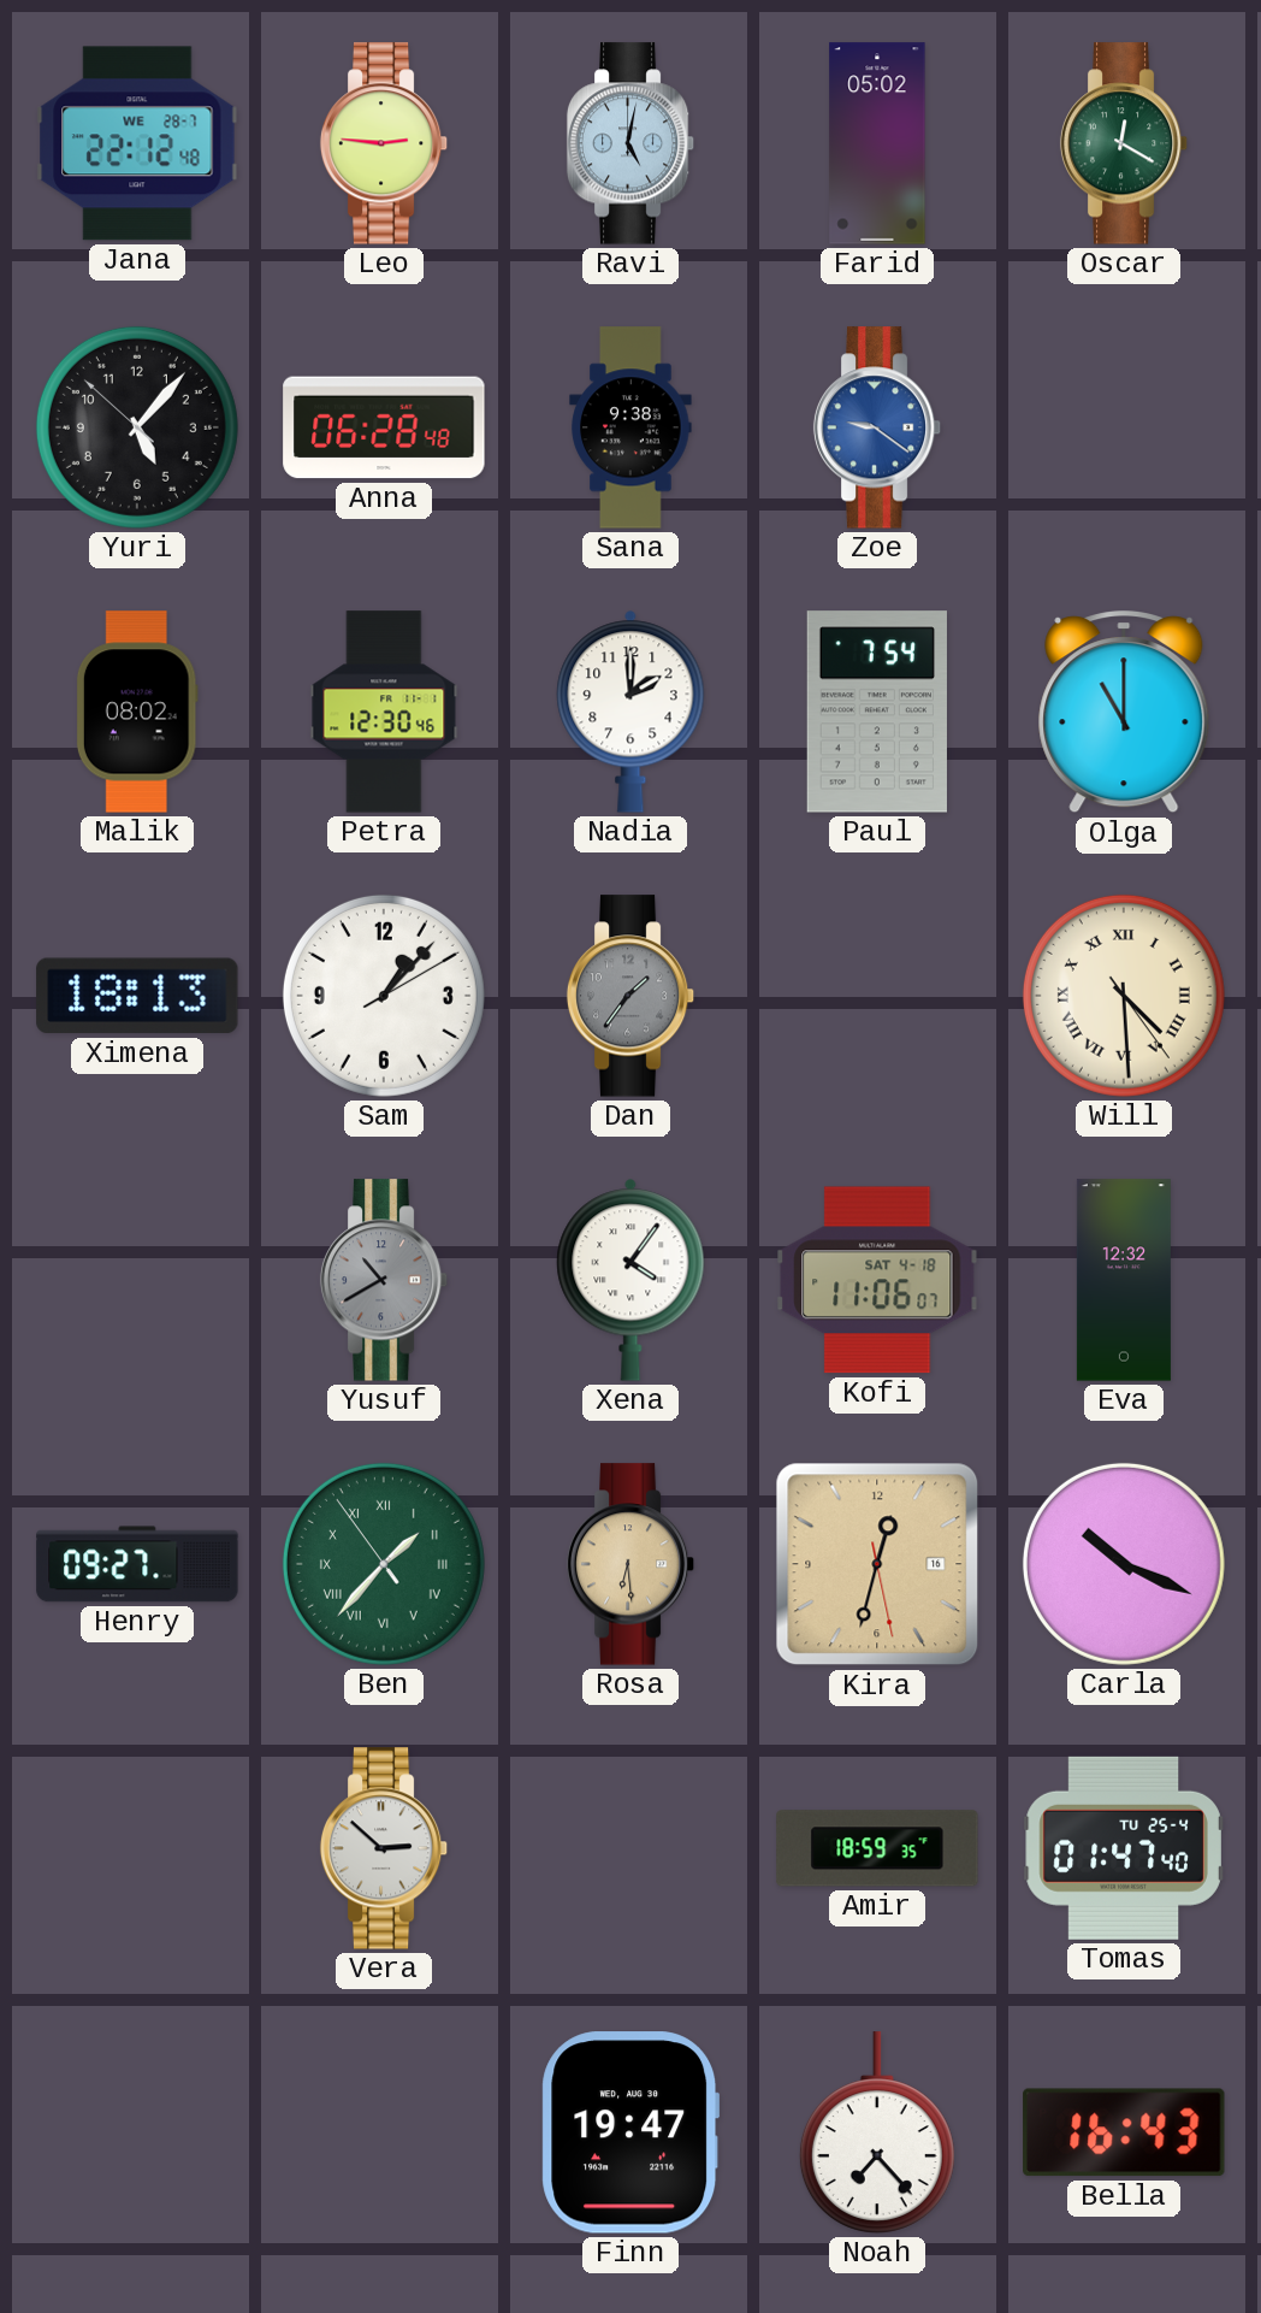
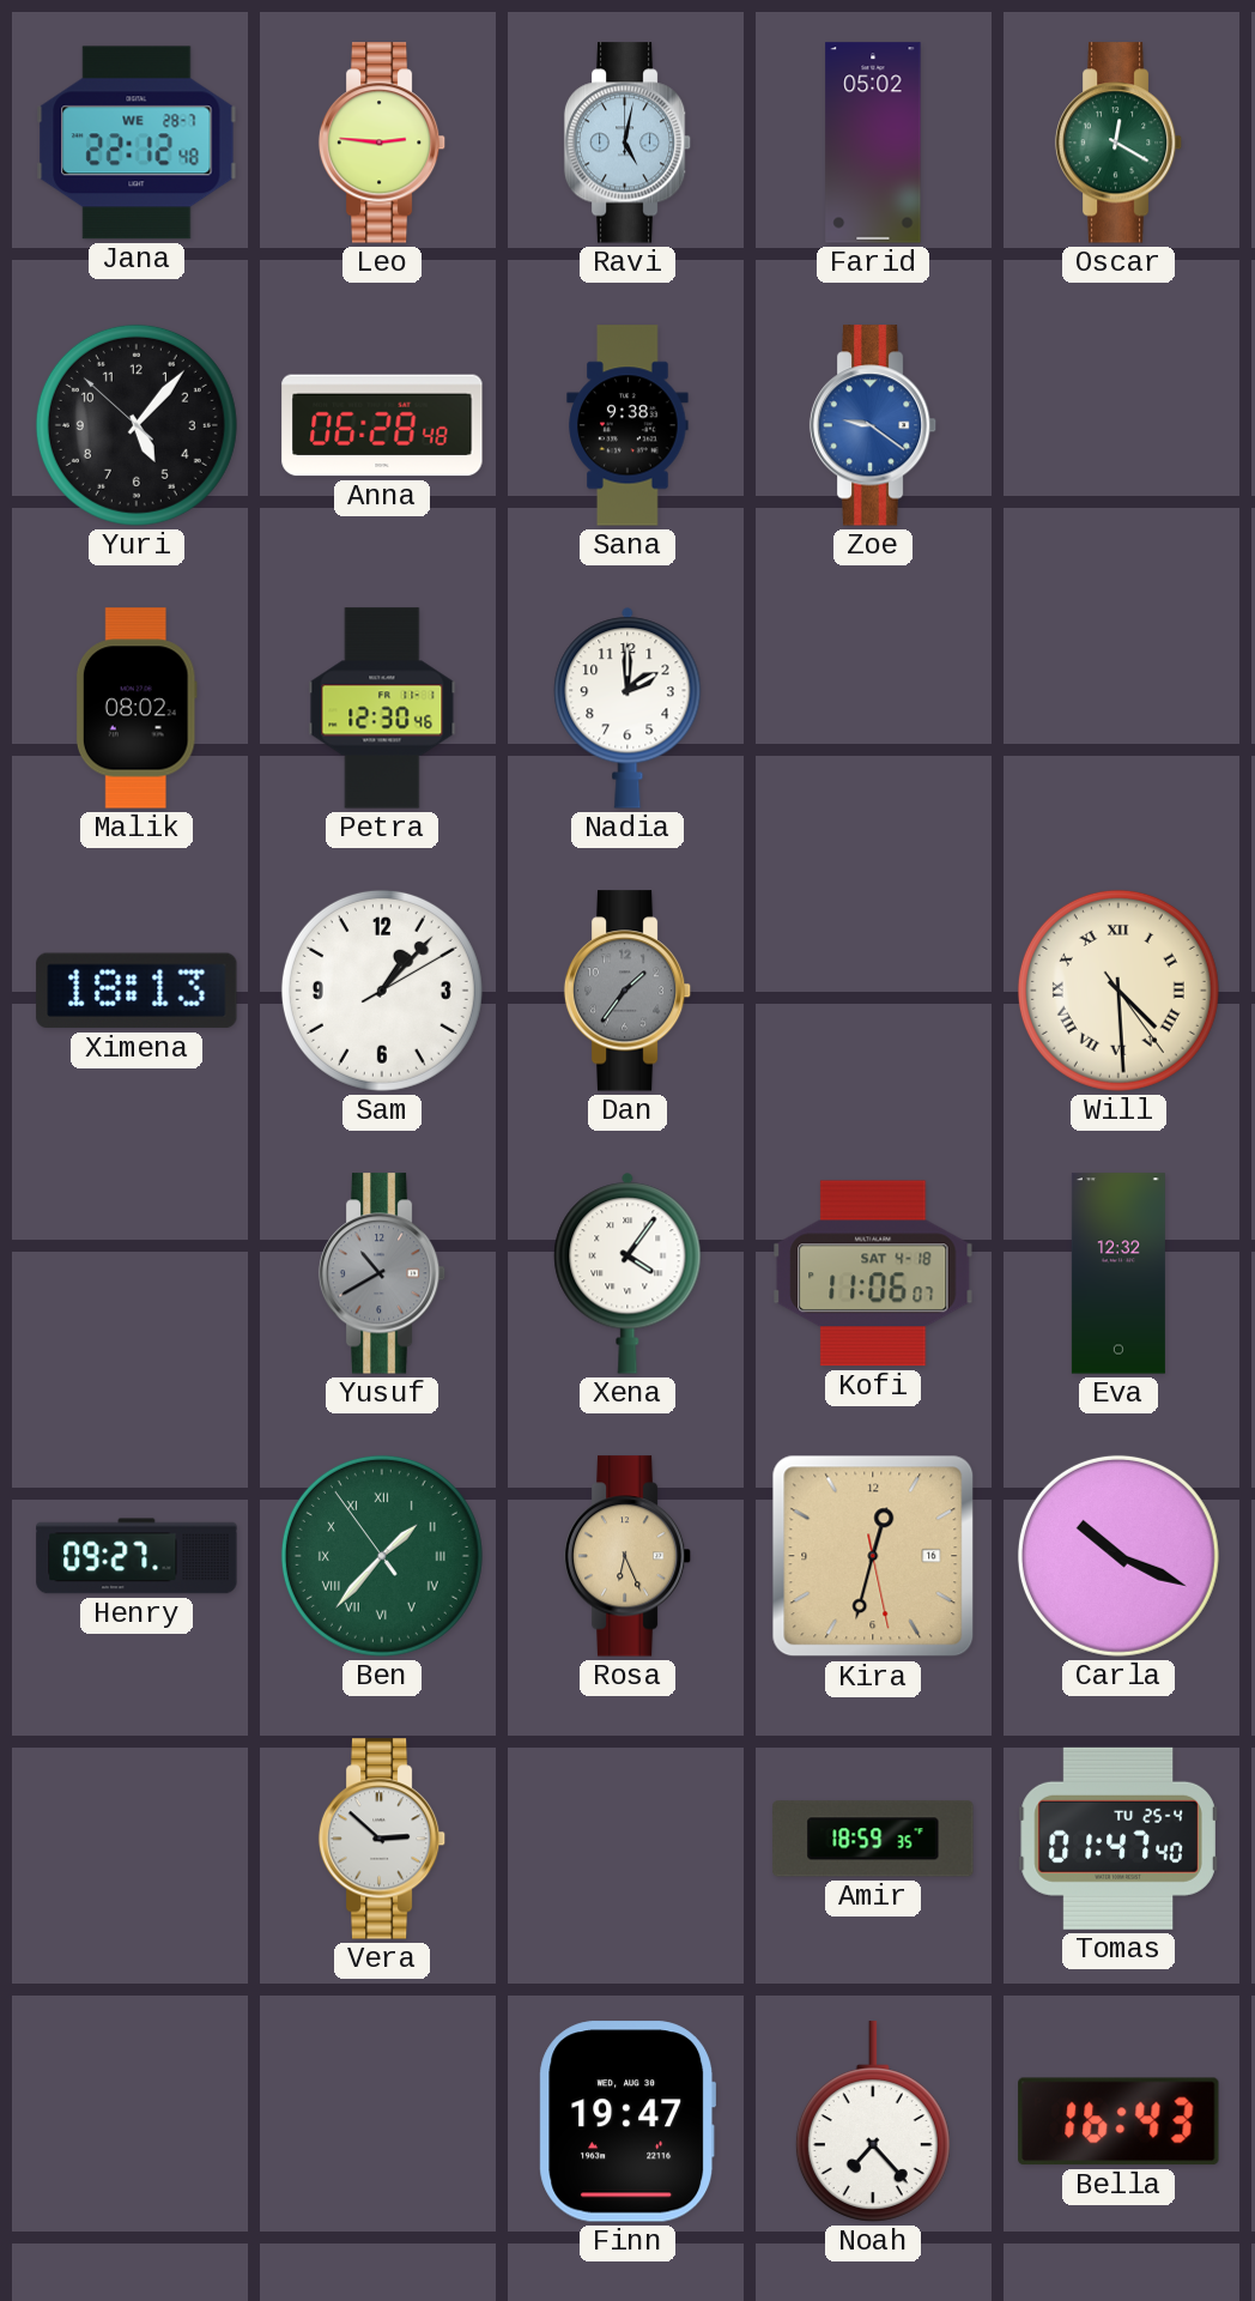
Paul: 7:54 -> none (877, 712)
Olga: 11:00 -> none (1124, 713)
Rosa: 6:29 -> 6:26 (627, 1556)
